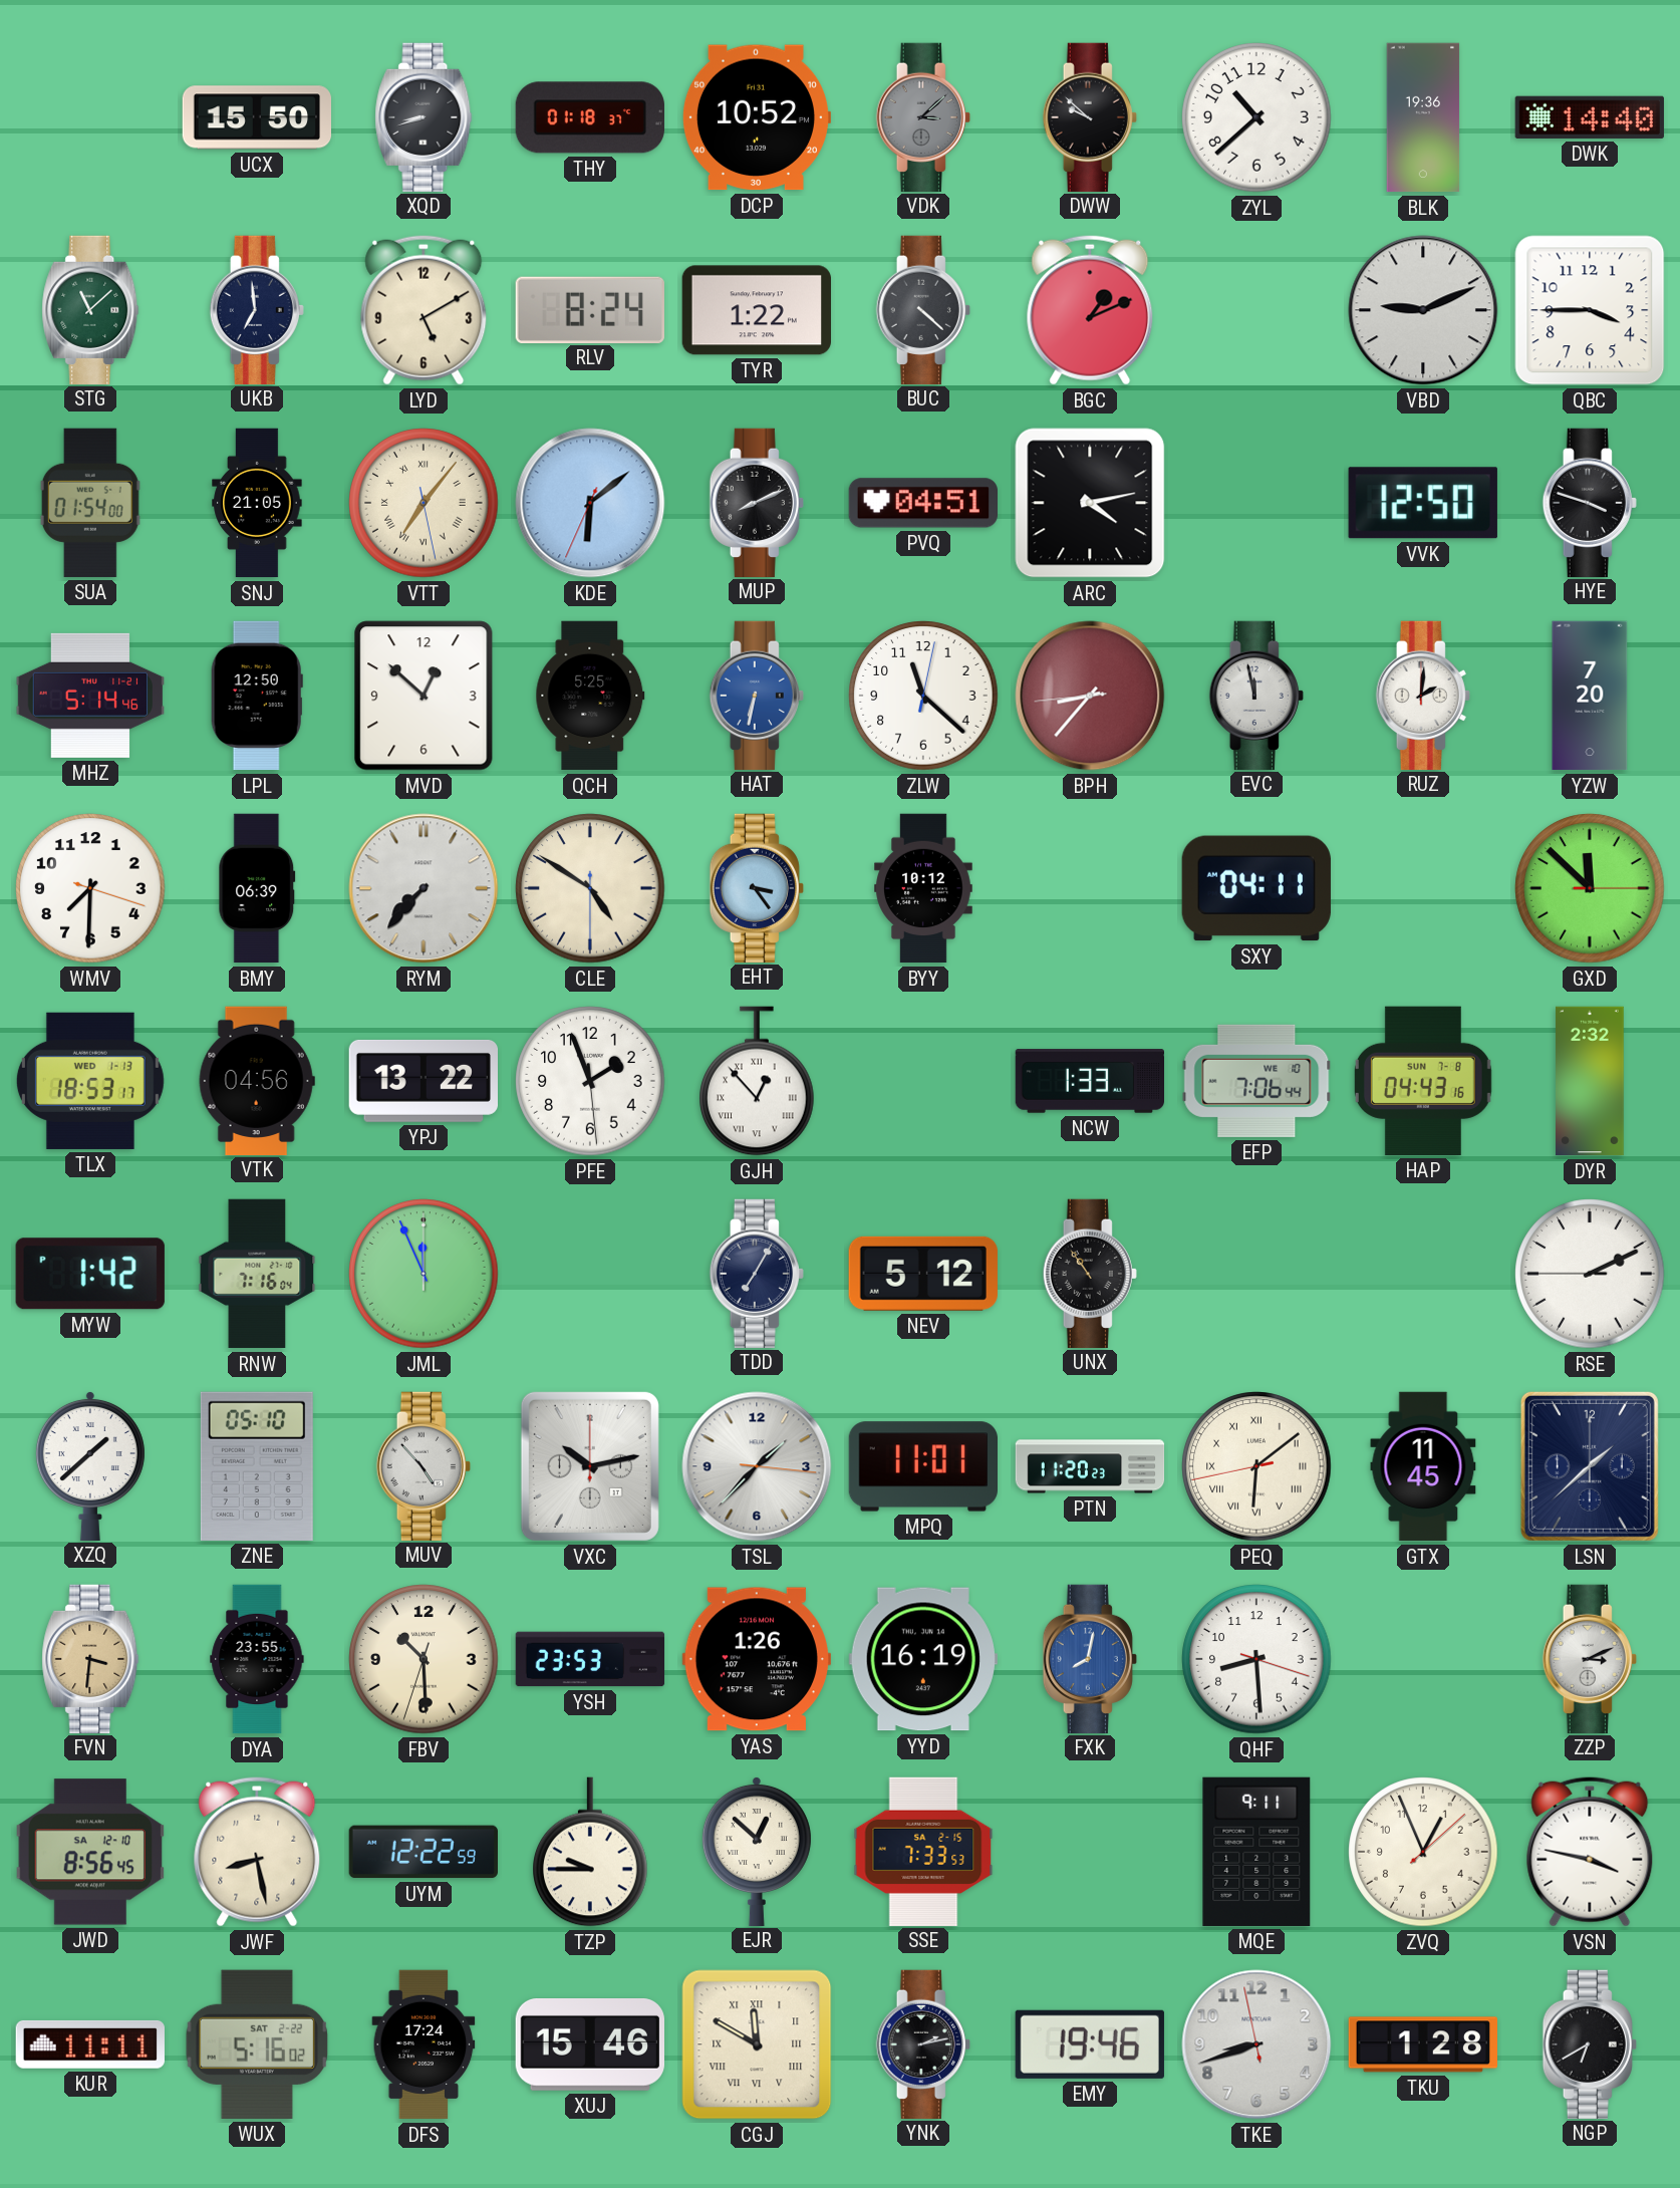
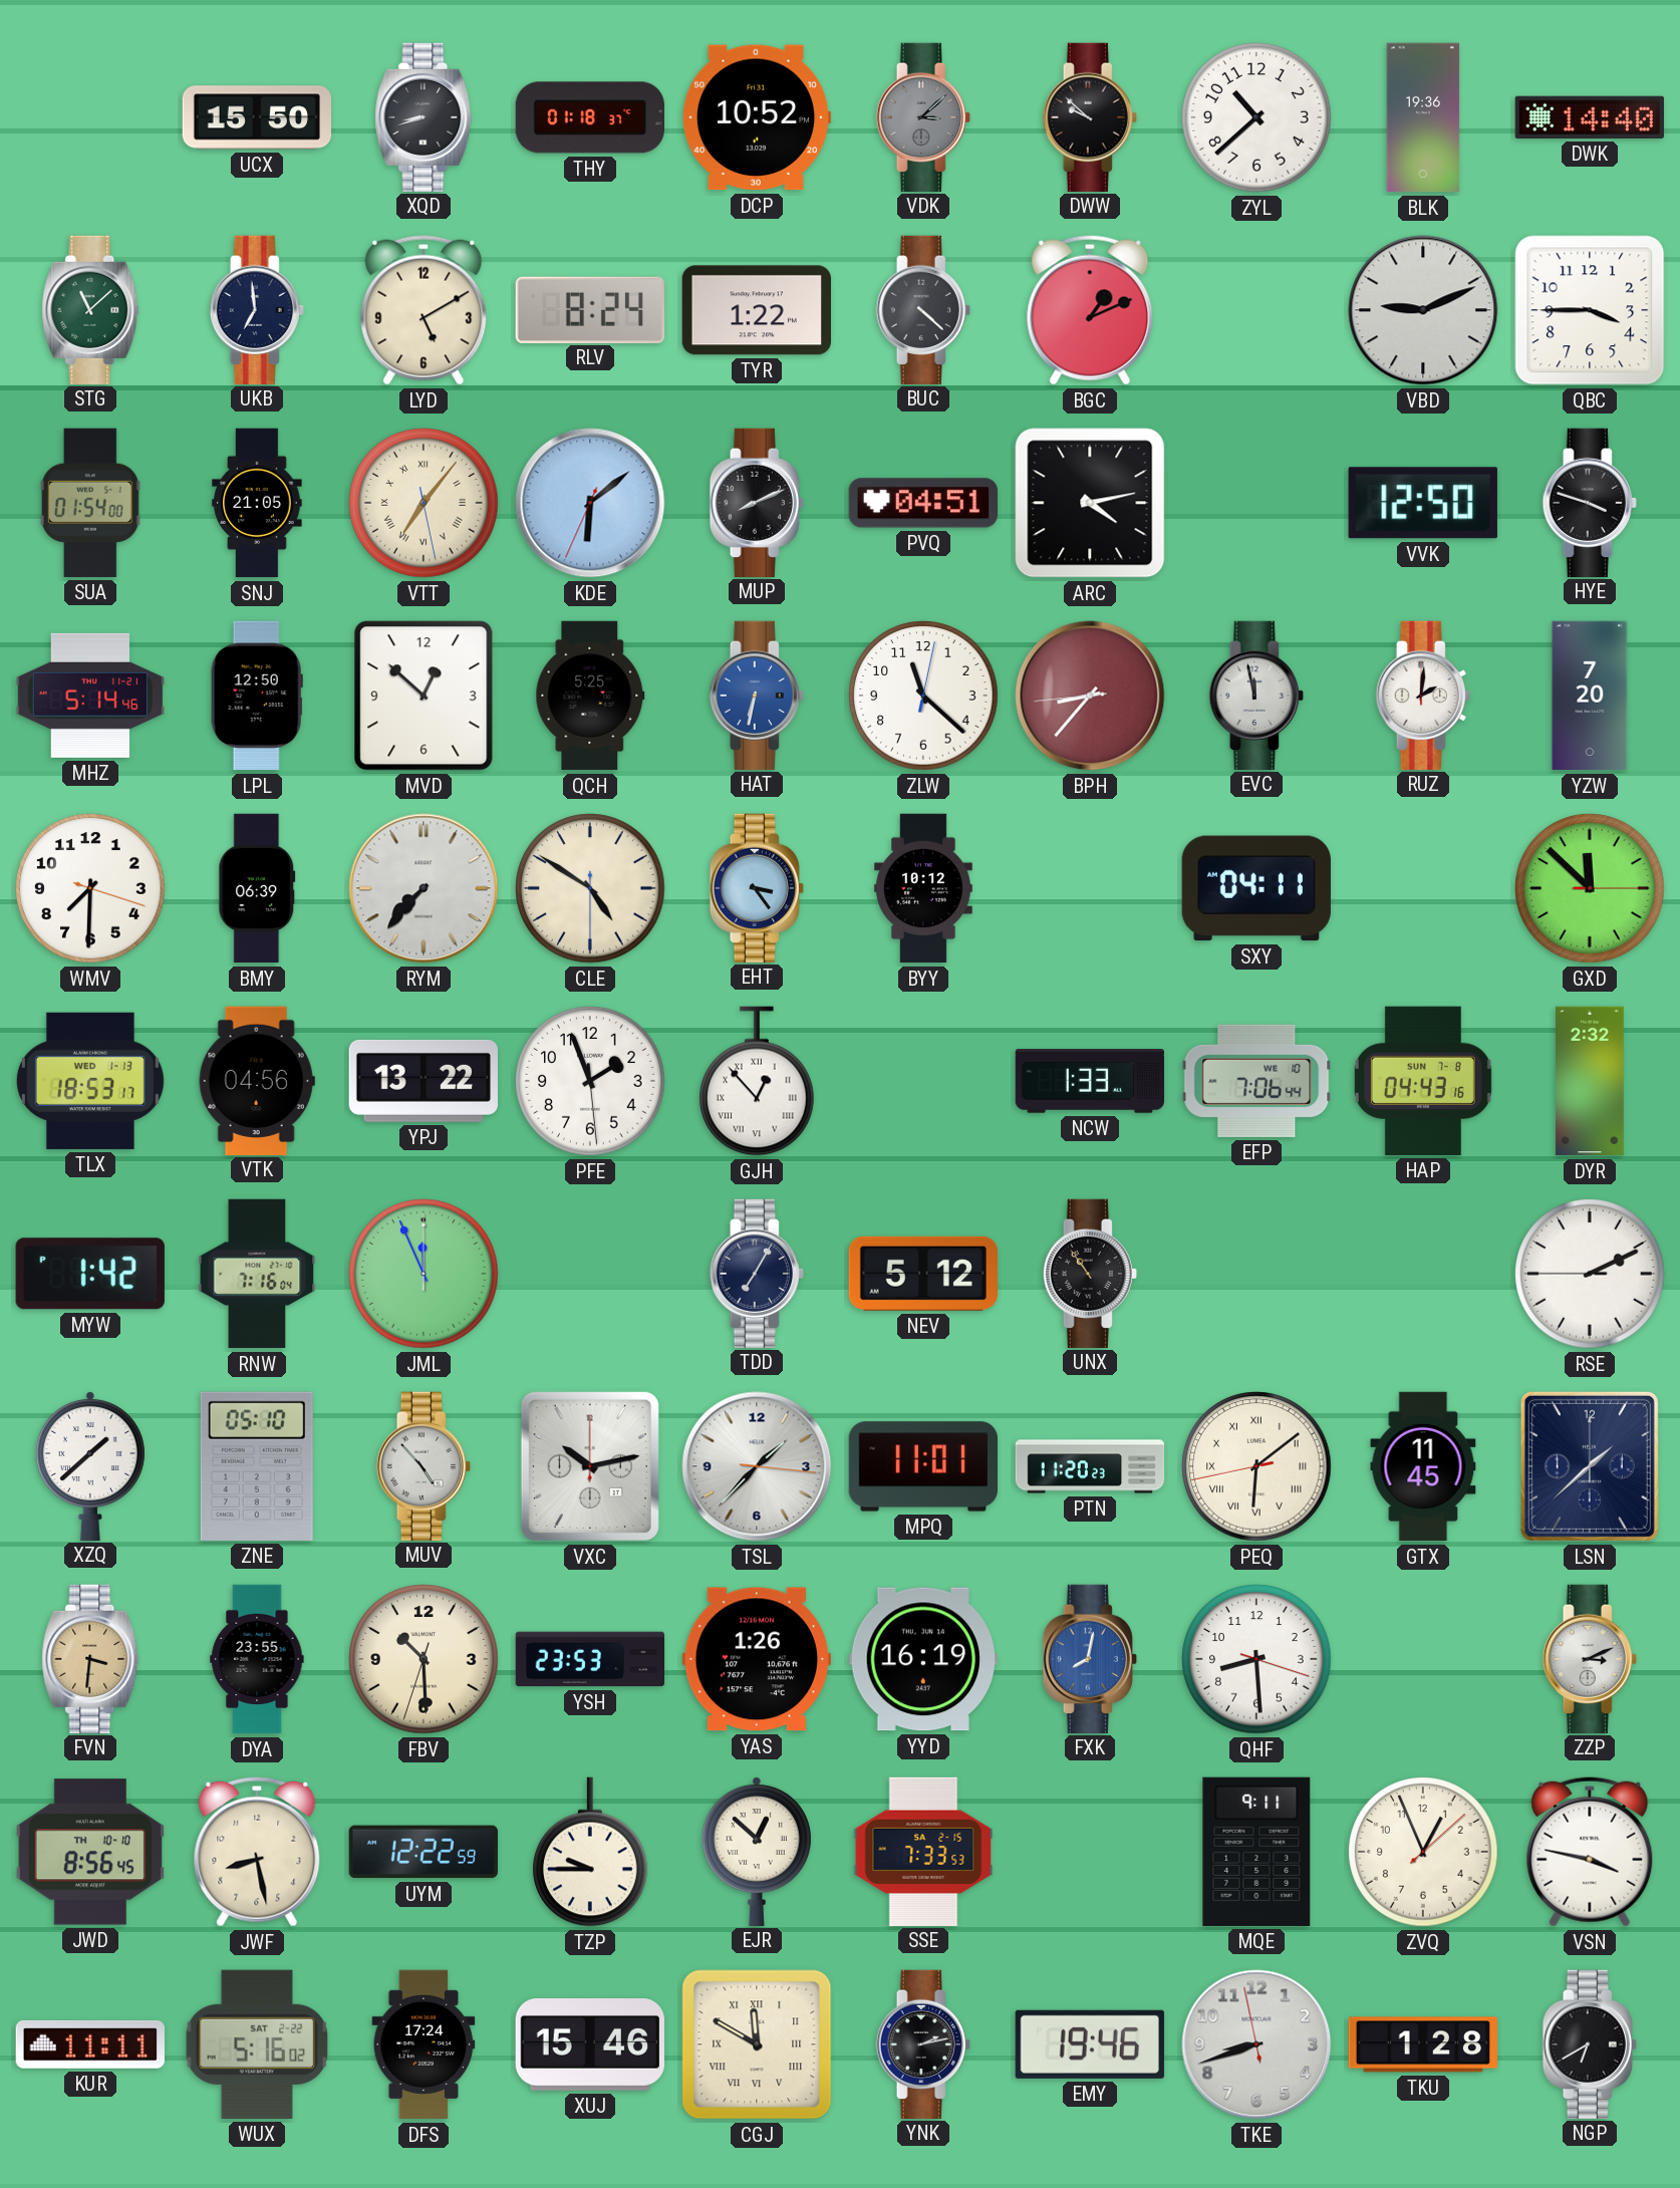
JWD date: SA 12-10 -> TH 10-10 (90, 1852)
